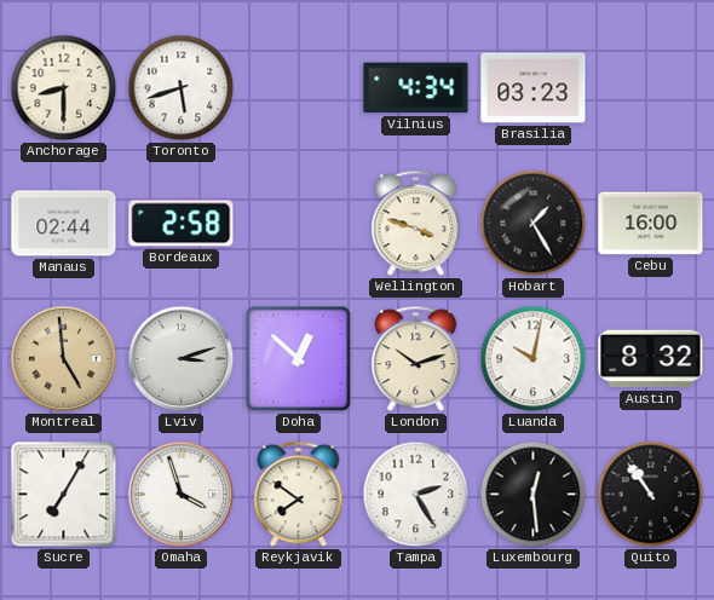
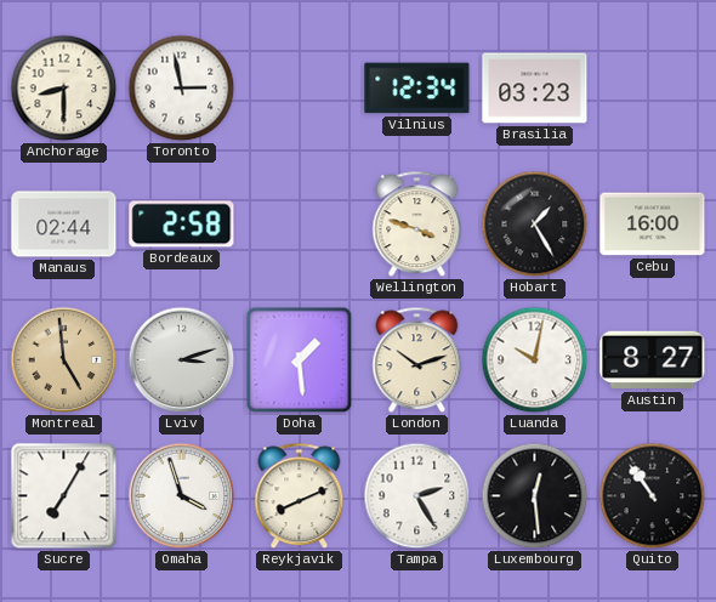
Toronto: 5:42 -> 2:58 (182, 89)
Vilnius: 4:34 -> 12:34 (417, 89)
Doha: 12:52 -> 1:29 (300, 360)
Austin: 8:32 -> 8:27 (653, 360)
Reykjavik: 7:51 -> 8:11 (300, 496)
